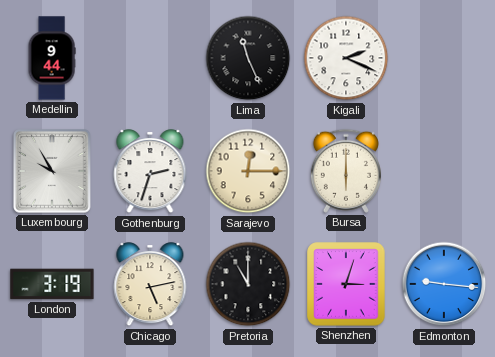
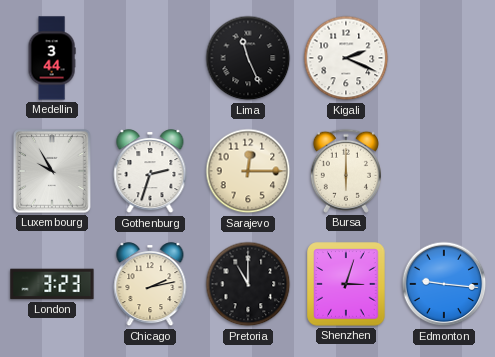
Medellin: 9:44 -> 3:44 (52, 58)
London: 3:19 -> 3:23 (52, 284)
Chicago: 5:13 -> 2:13 (150, 285)
